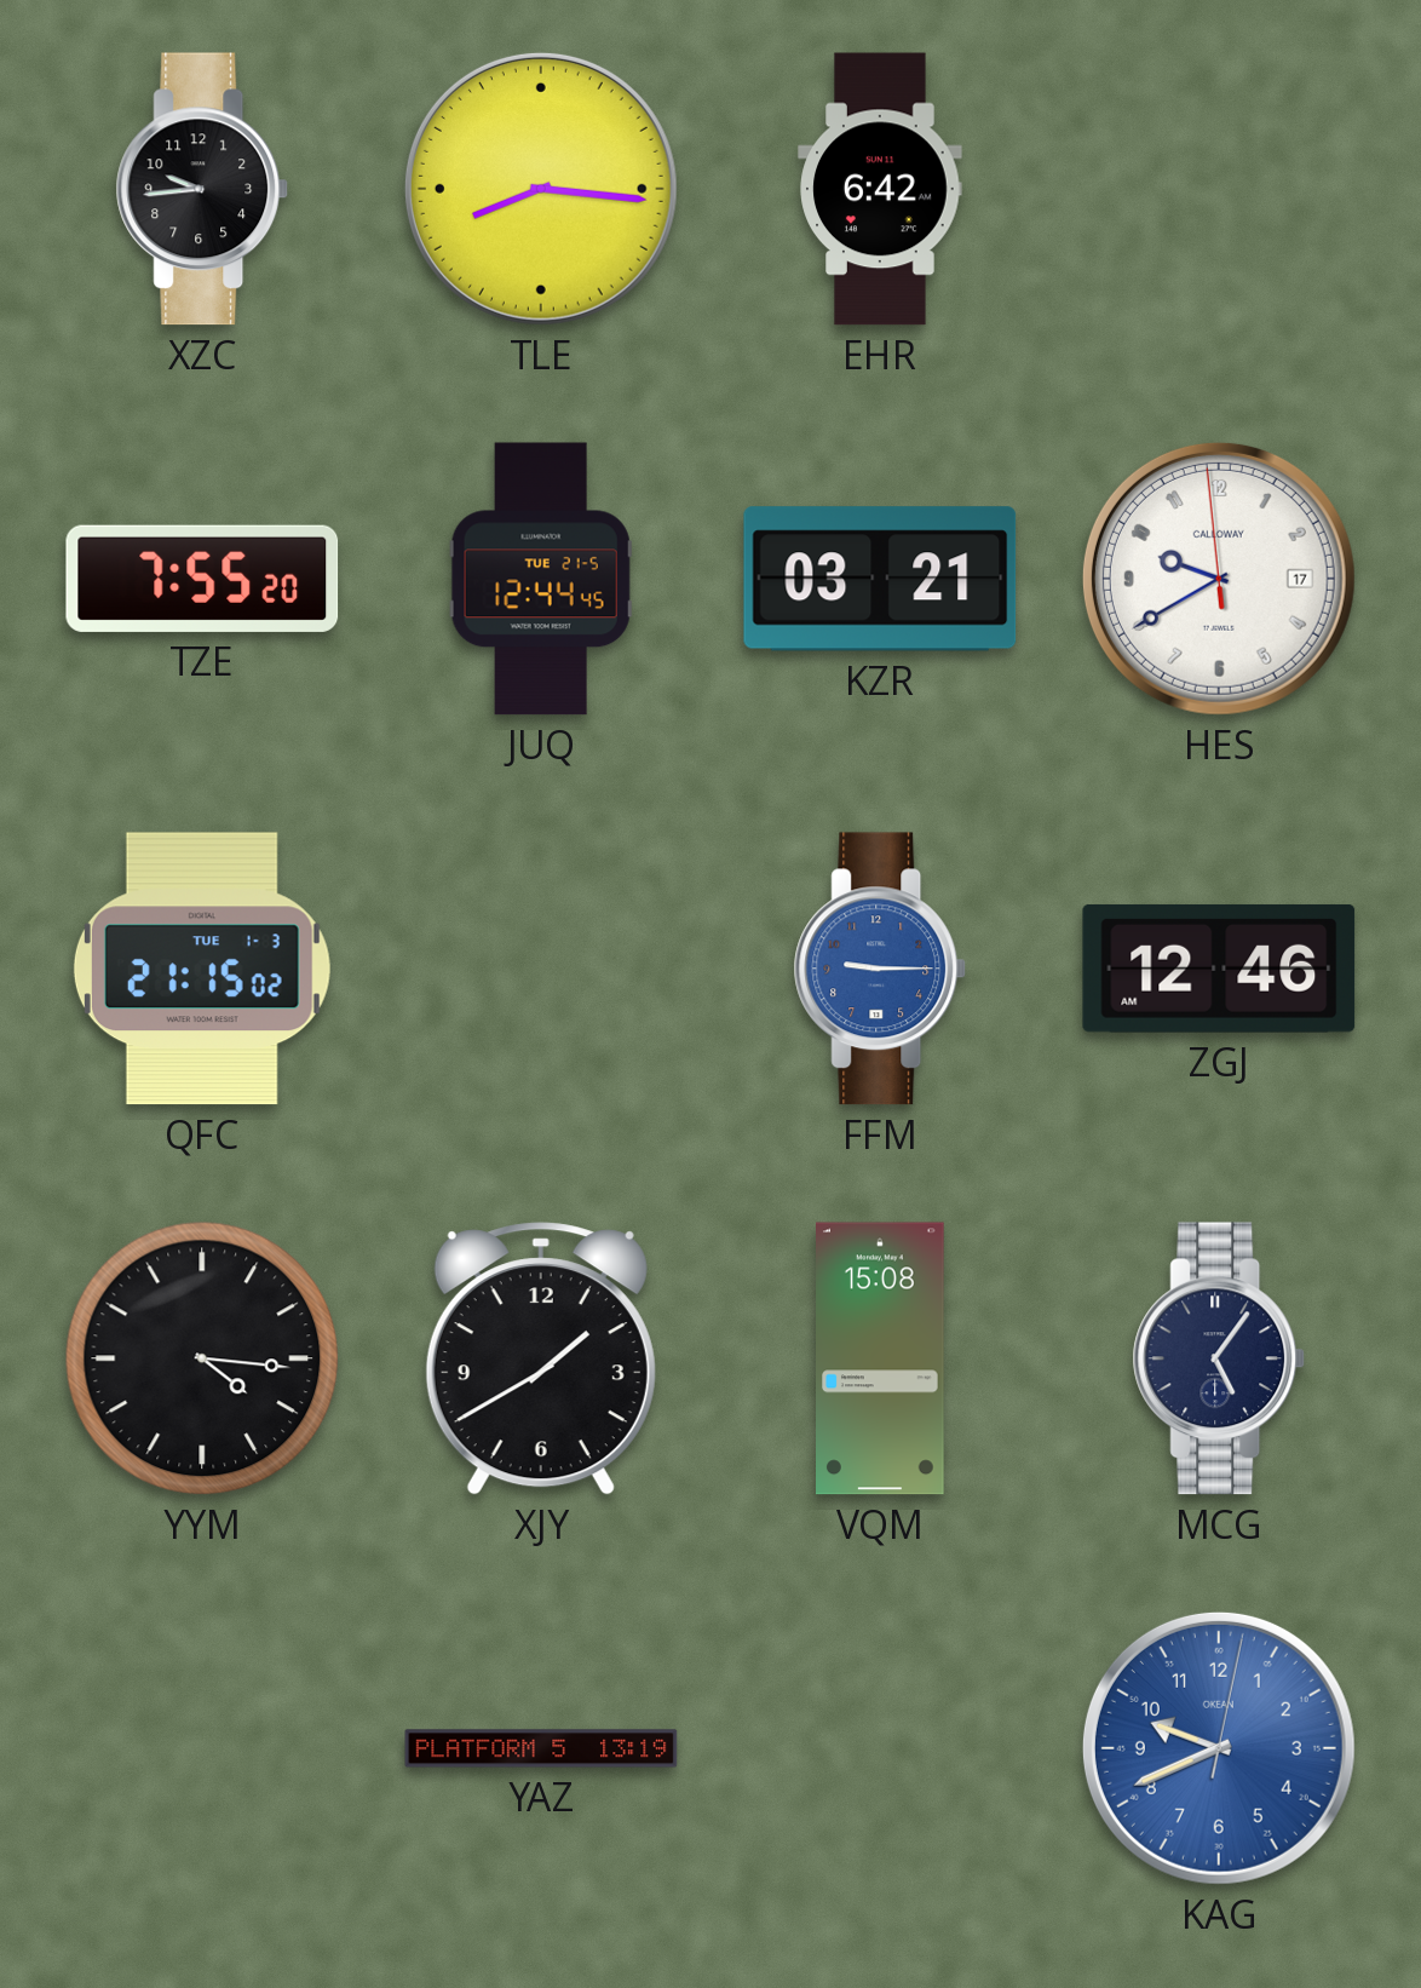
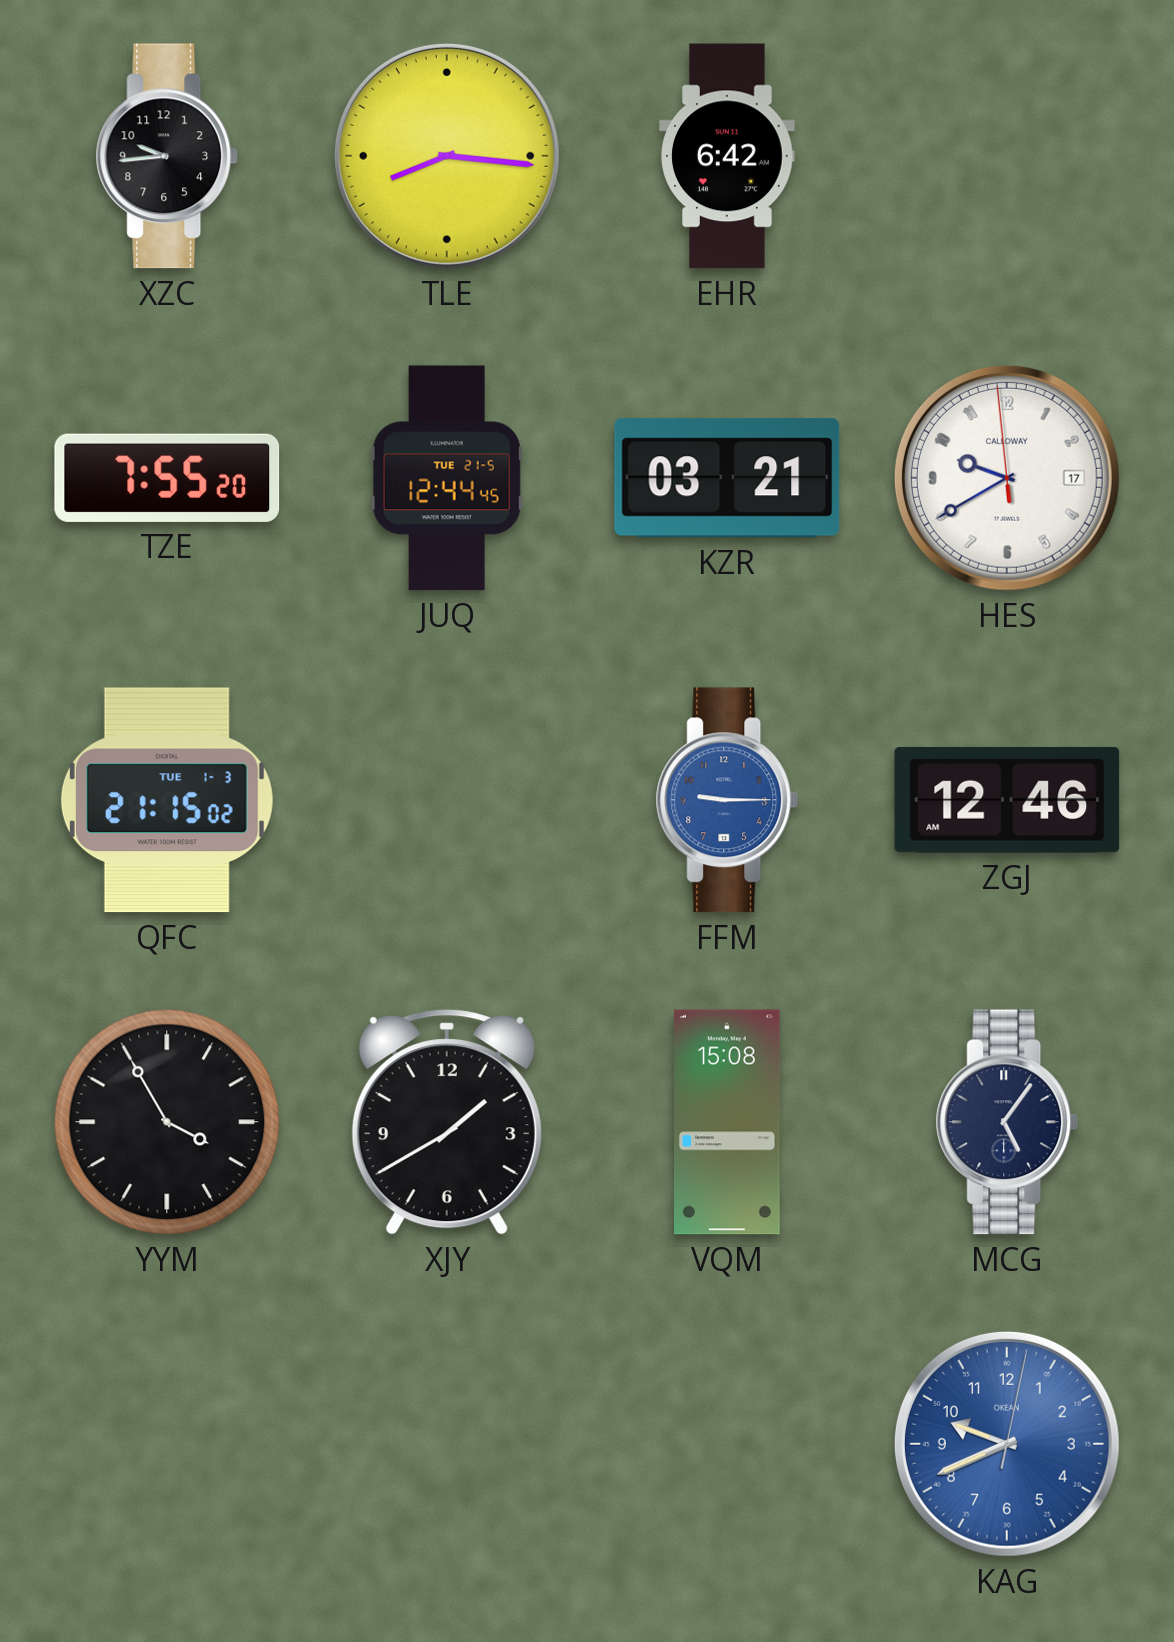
YYM: 4:16 -> 3:55 (167, 1122)
YAZ: 13:19 -> none (541, 1748)
